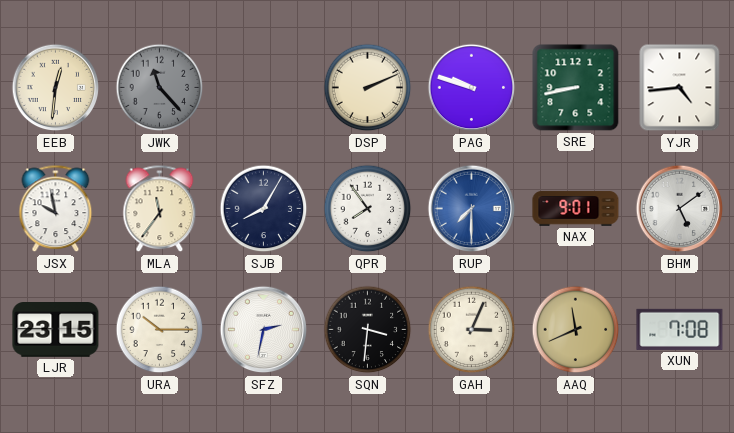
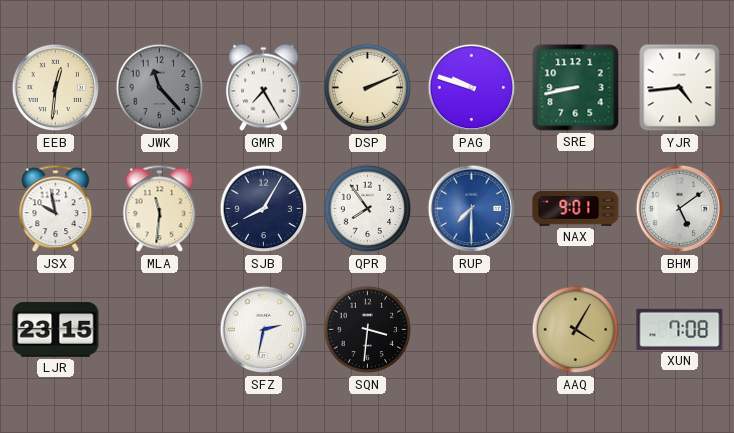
GMR: none -> 7:25 (264, 88)
MLA: 11:36 -> 11:31 (160, 209)
URA: 10:15 -> none (160, 330)
GAH: 3:04 -> none (472, 330)
AAQ: 11:41 -> 4:05 (576, 330)
